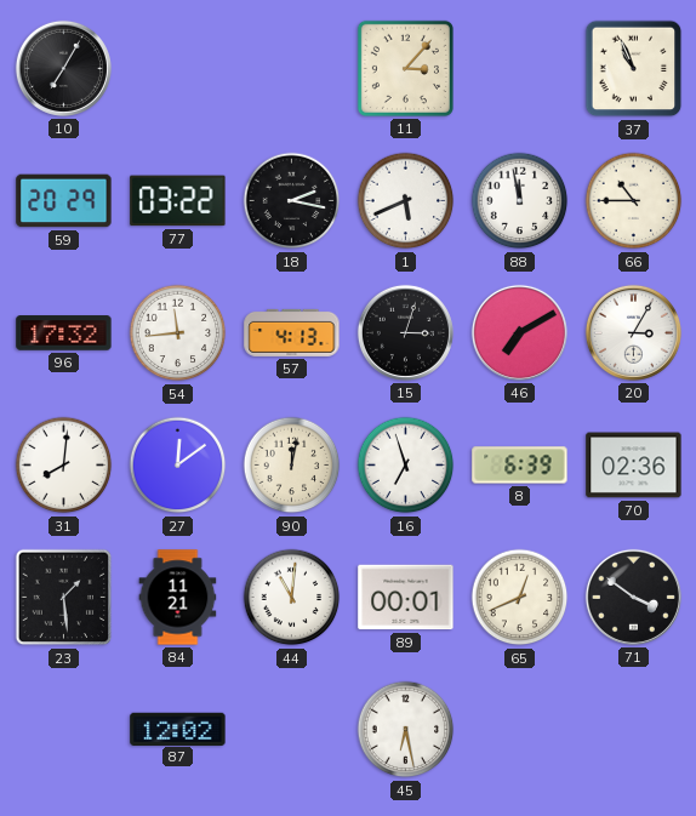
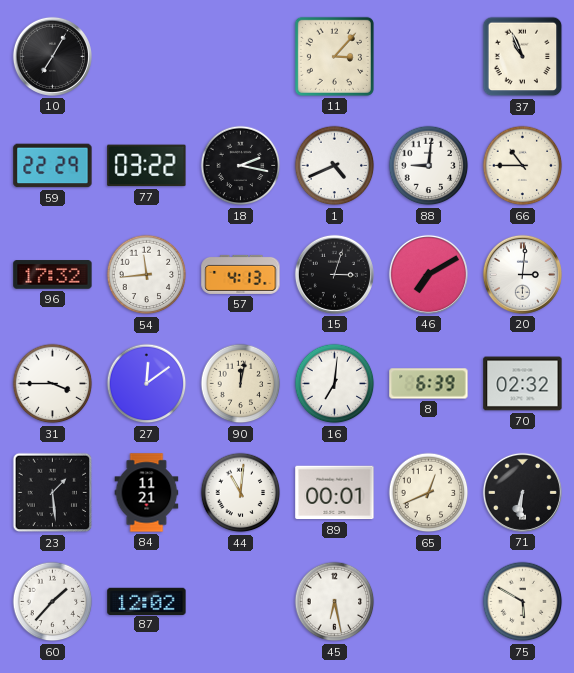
59: 20:29 -> 22:29 (53, 166)
1: 5:41 -> 4:41 (335, 166)
88: 11:58 -> 9:01 (429, 166)
20: 3:05 -> 3:01 (522, 274)
31: 8:01 -> 3:45 (53, 384)
16: 6:57 -> 7:01 (335, 384)
70: 02:36 -> 02:32 (523, 384)
71: 3:51 -> 6:31 (522, 492)
60: none -> 1:37 (53, 602)
75: none -> 5:50 (523, 602)
